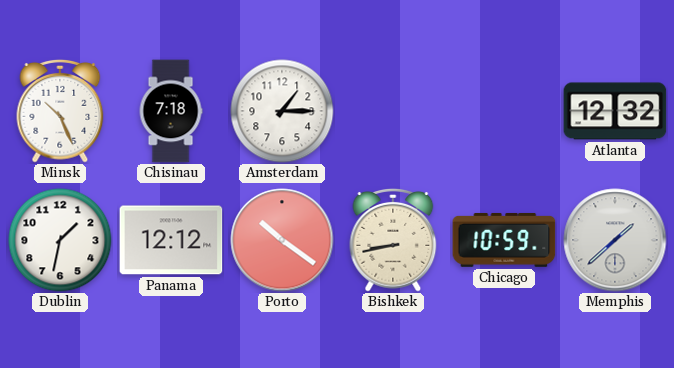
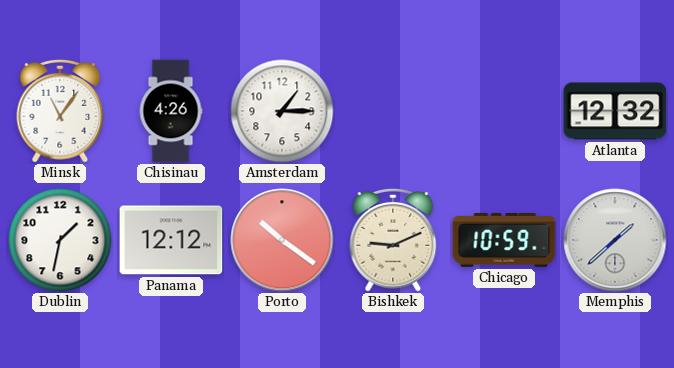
Minsk: 10:26 -> 11:06 (60, 111)
Chisinau: 7:18 -> 4:26 (171, 111)
Bishkek: 8:43 -> 9:11 (393, 240)
